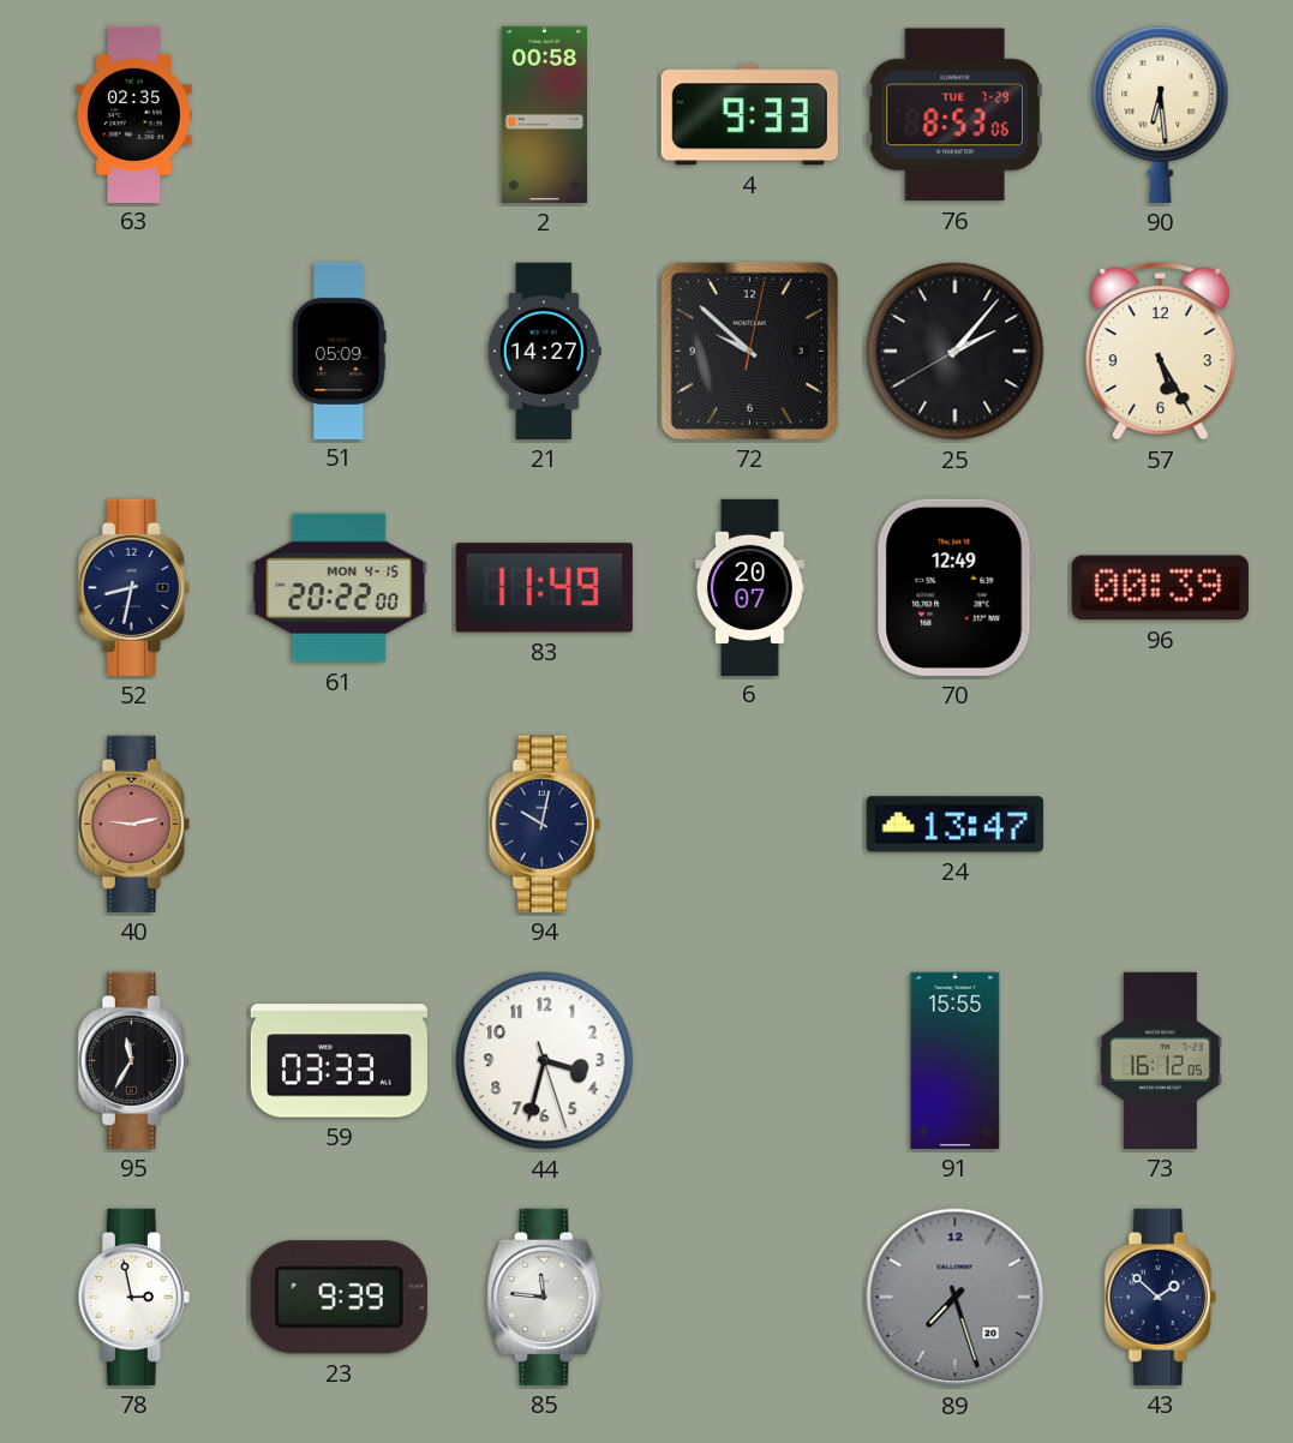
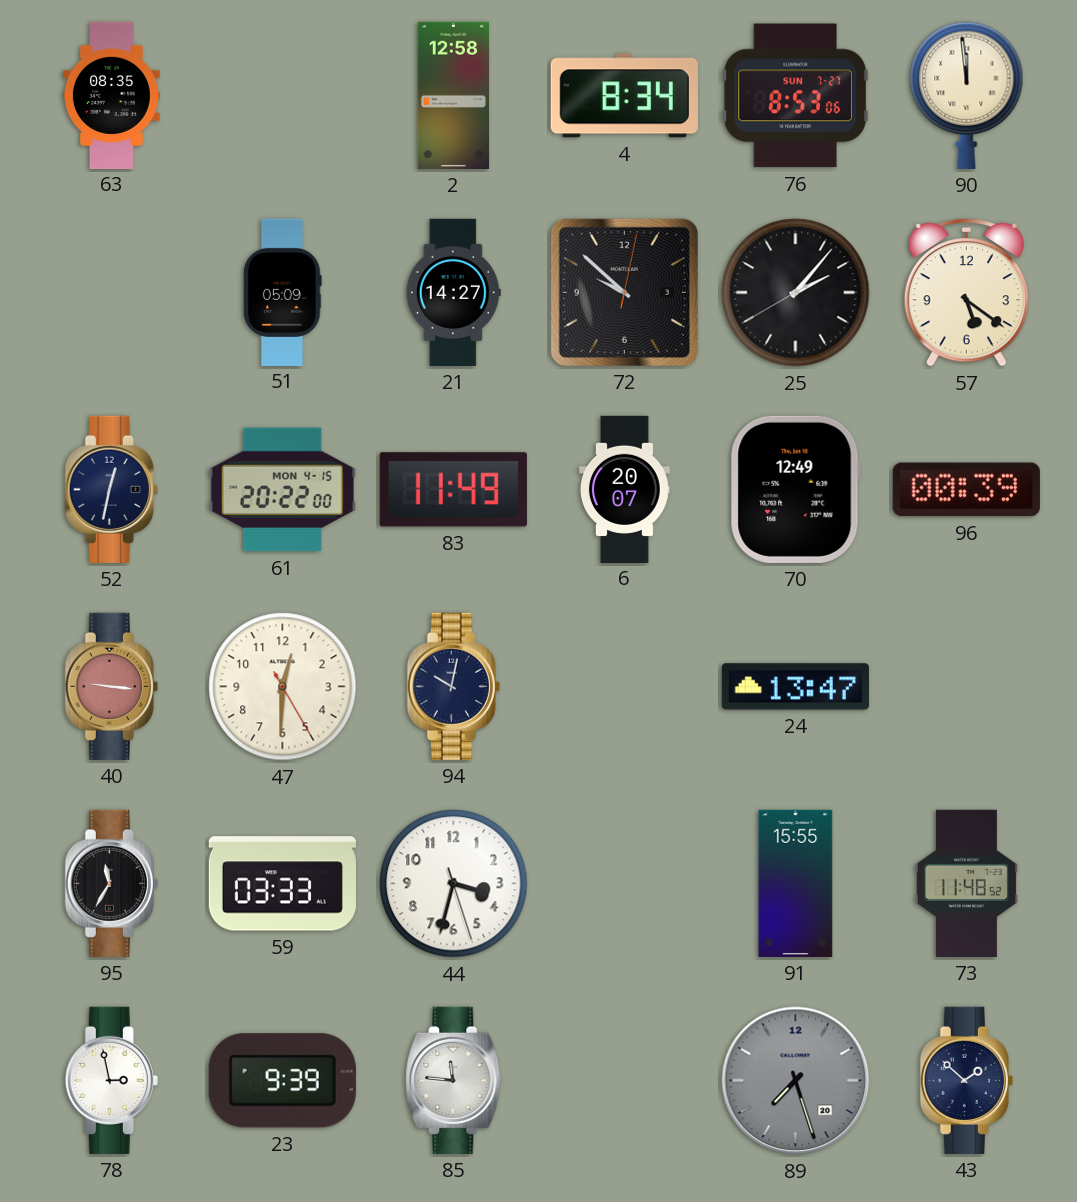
63: 02:35 -> 08:35 (112, 95)
2: 00:58 -> 12:58 (453, 95)
4: 9:33 -> 8:34 (624, 96)
76 date: TUE 7-29 -> SUN 7-27 (795, 96)
90: 6:29 -> 11:59 (967, 95)
57: 5:25 -> 5:21 (966, 292)
52: 8:32 -> 12:32 (111, 489)
40: 9:13 -> 9:16 (111, 686)
47: none -> 12:30 (283, 687)
73: 16:12 -> 11:48 (966, 883)
